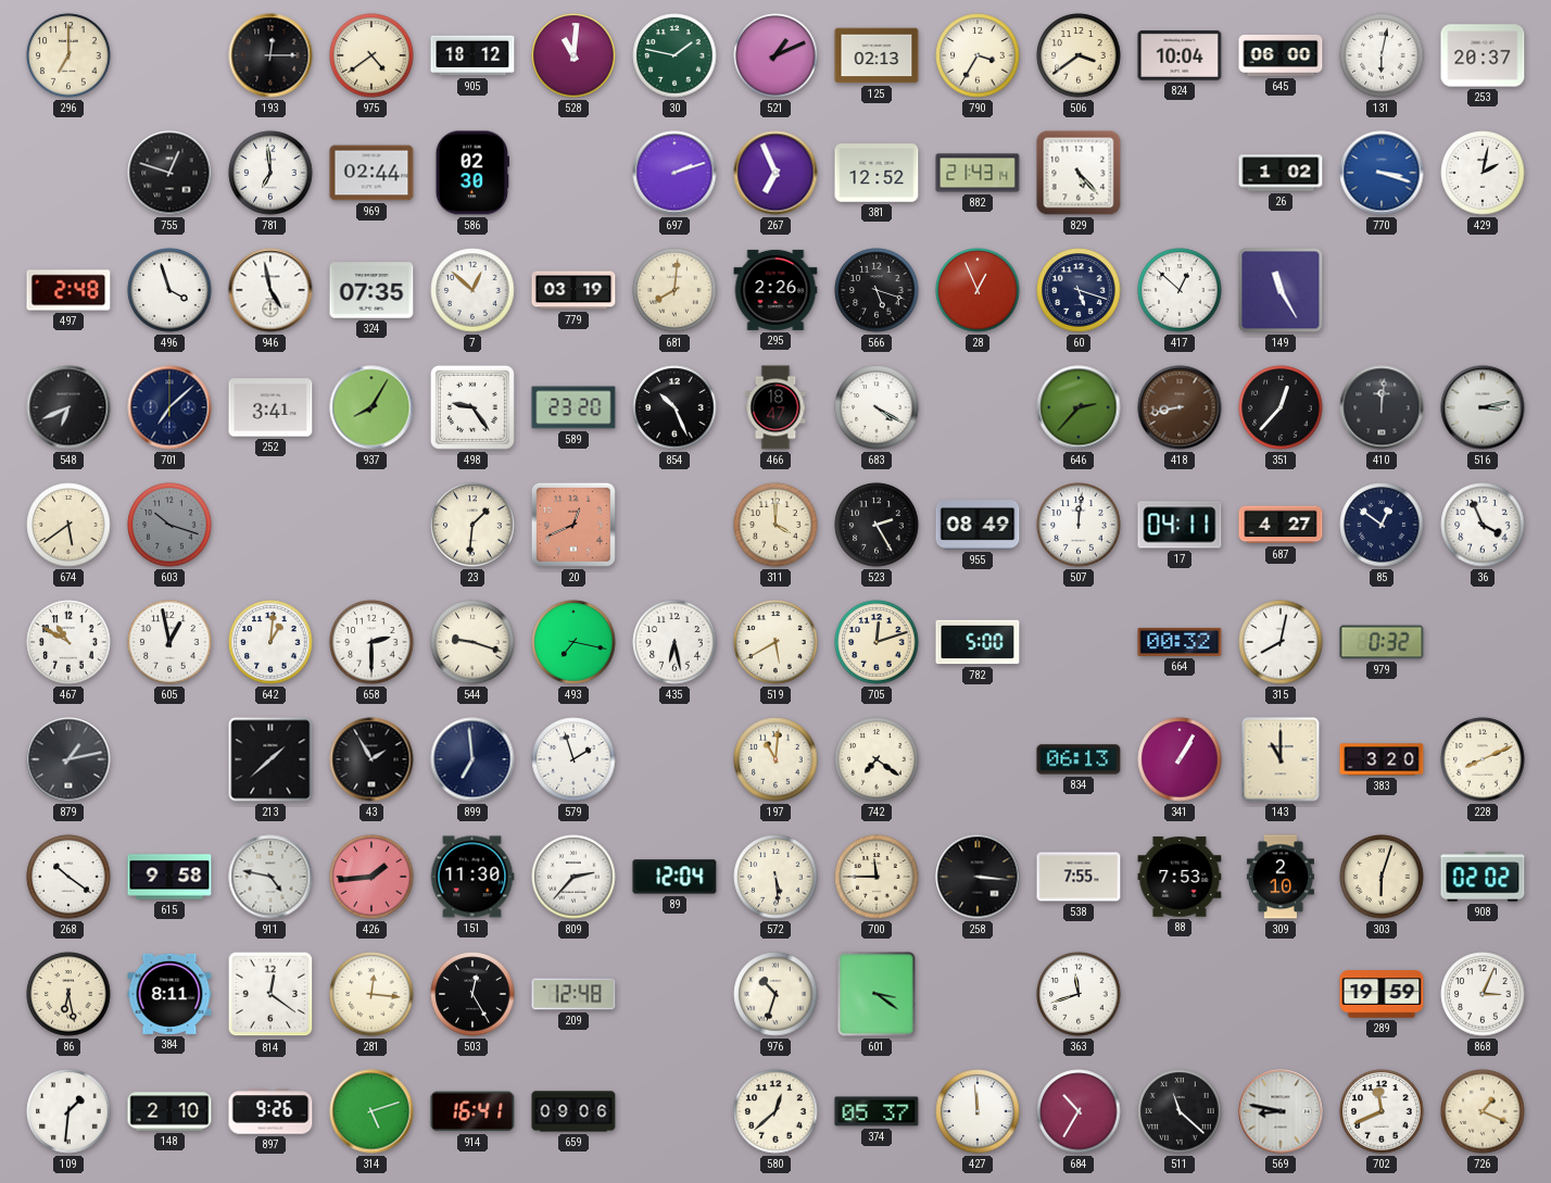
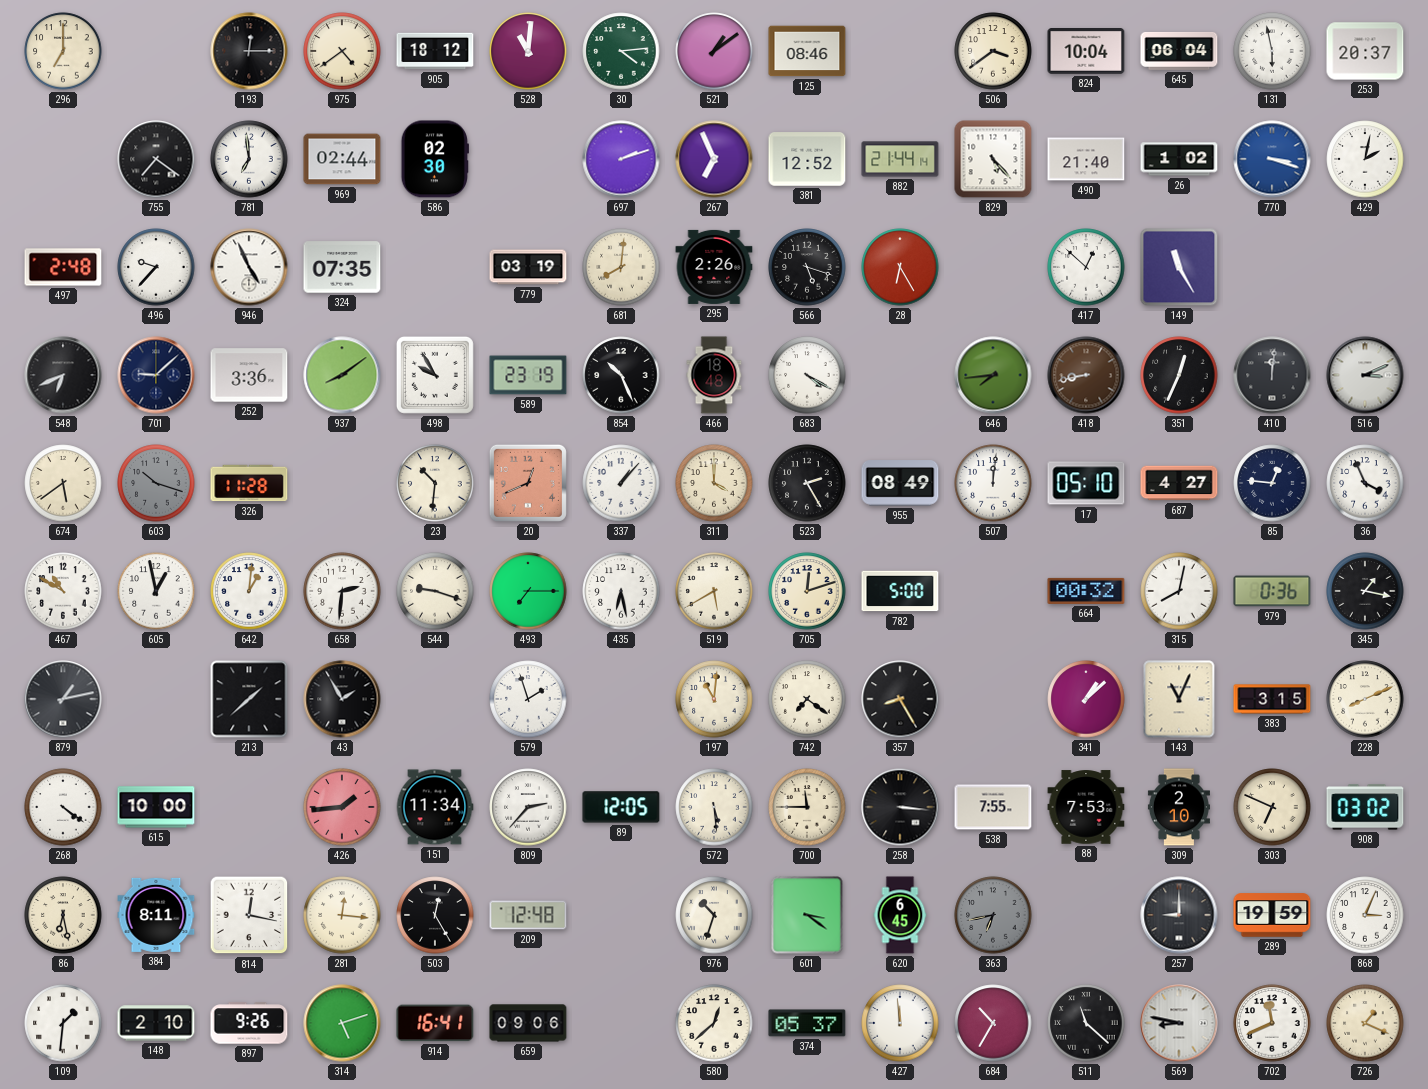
30: 1:47 -> 4:14 (621, 51)
521: 1:11 -> 1:09 (714, 51)
125: 02:13 -> 08:46 (807, 51)
790: 3:35 -> none (978, 55)
645: 06:00 -> 06:04 (1179, 51)
131: 6:02 -> 5:58 (1272, 51)
755: 12:48 -> 7:21 (156, 159)
882: 21:43 -> 21:44 (900, 159)
490: none -> 21:40 (1086, 159)
496: 3:57 -> 9:37 (156, 267)
946: 4:58 -> 4:56 (249, 267)
7: 12:52 -> none (472, 290)
28: 12:56 -> 6:25 (900, 267)
60: 5:18 -> none (1079, 290)
701: 7:08 -> 9:08 (156, 375)
252: 3:41 -> 3:36 (249, 375)
937: 8:05 -> 8:09 (342, 375)
498: 9:24 -> 9:55 (435, 375)
589: 23:20 -> 23:19 (528, 375)
466: 18:47 -> 18:48 (714, 375)
646: 2:37 -> 7:44 (993, 375)
351: 12:37 -> 12:34 (1179, 375)
516: 3:13 -> 3:11 (1365, 375)
326: none -> 11:28 (249, 483)
23: 1:31 -> 10:31 (435, 483)
337: none -> 1:07 (621, 483)
17: 04:11 -> 05:10 (1086, 483)
85: 12:51 -> 12:46 (1272, 483)
658: 2:30 -> 2:31 (342, 591)
493: 7:17 -> 7:15 (528, 591)
979: 0:32 -> 0:36 (1272, 591)
345: none -> 1:17 (1365, 591)
899: 6:59 -> none (472, 759)
357: none -> 8:25 (900, 699)
834: 06:13 -> none (1079, 759)
341: 1:05 -> 1:08 (1086, 699)
143: 11:00 -> 11:04 (1179, 699)
383: 3:20 -> 3:15 (1272, 699)
268: 10:21 -> 4:21 (63, 807)
615: 9:58 -> 10:00 (156, 807)
911: 4:47 -> none (270, 877)
151: 11:30 -> 11:34 (435, 807)
89: 12:04 -> 12:05 (621, 807)
303: 6:03 -> 6:49 (1272, 807)
908: 02:02 -> 03:02 (1365, 807)
814: 12:21 -> 12:17 (249, 915)
620: none -> 6:45 (900, 915)
363: 11:42 -> 6:43 (993, 915)
363 dial: white -> grey (993, 915)
257: none -> 9:00 (1179, 915)
